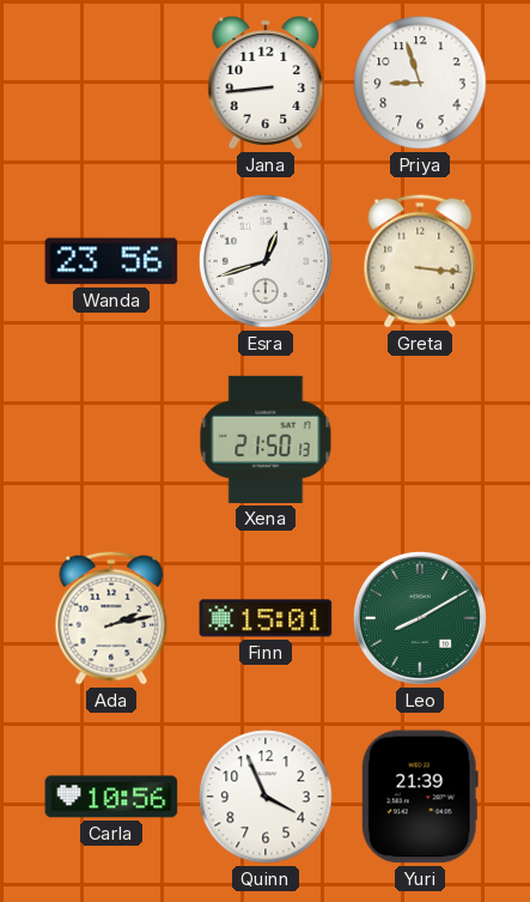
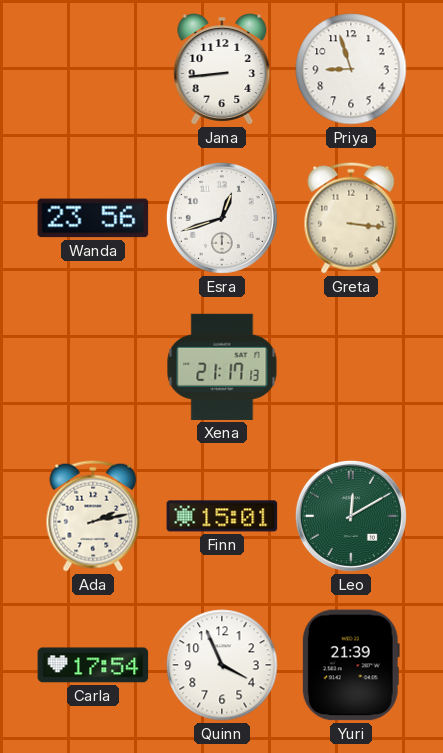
Xena: 21:50 -> 21:17 (222, 367)
Leo: 8:10 -> 12:10 (351, 516)
Carla: 10:56 -> 17:54 (93, 665)
